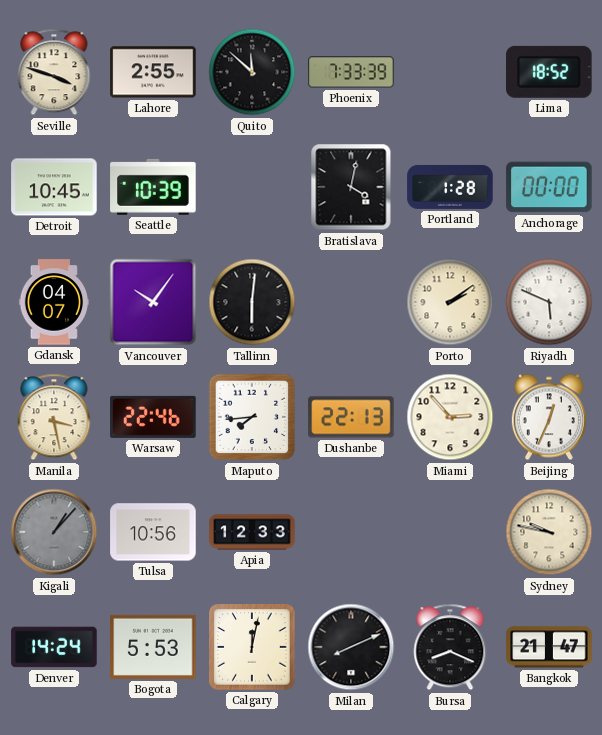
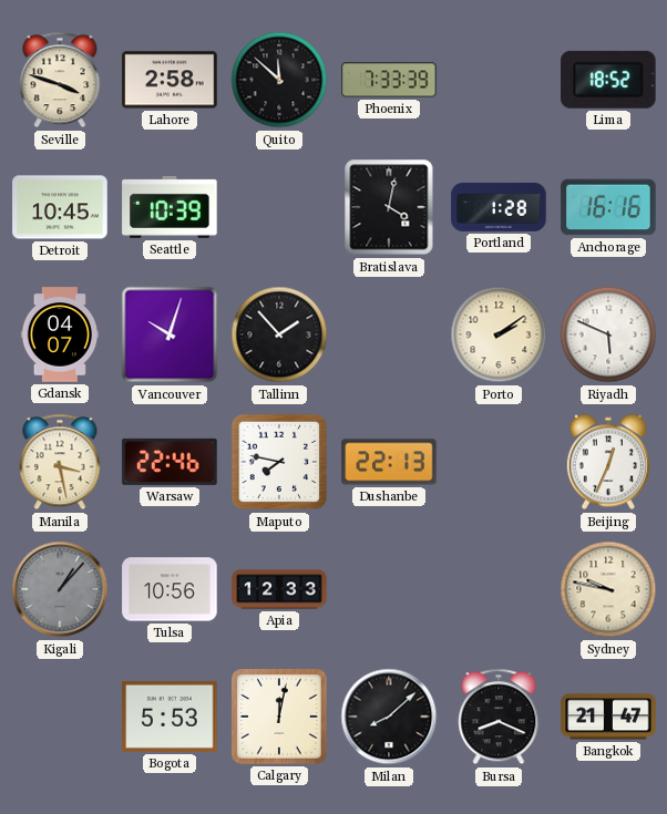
Lahore: 2:55 -> 2:58 (170, 80)
Anchorage: 00:00 -> 16:16 (608, 207)
Vancouver: 10:06 -> 10:03 (170, 334)
Tallinn: 6:01 -> 1:53 (279, 334)
Maputo: 7:44 -> 7:47 (279, 462)
Miami: 2:53 -> none (450, 417)
Denver: 14:24 -> none (54, 647)
Milan: 8:11 -> 8:08 (389, 717)
